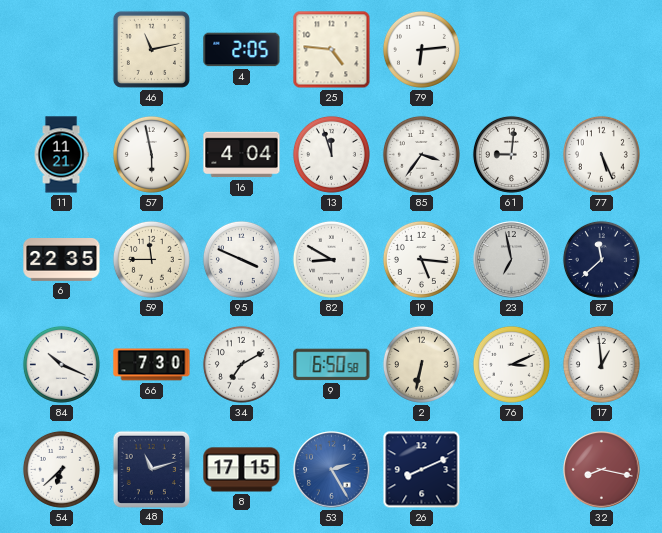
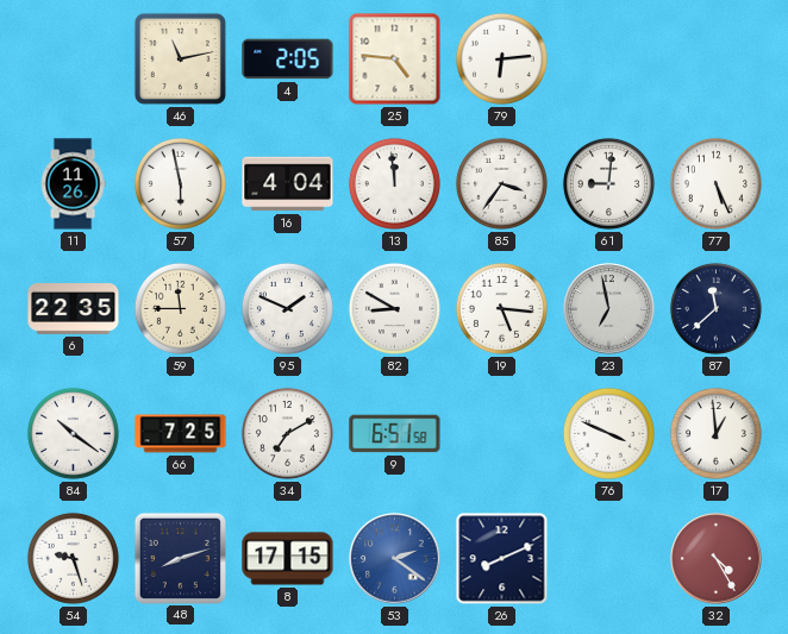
11: 11:21 -> 11:26 (73, 184)
13: 11:57 -> 11:59 (394, 183)
95: 3:49 -> 1:49 (287, 308)
84: 10:19 -> 10:21 (73, 433)
66: 7:30 -> 7:25 (181, 434)
9: 6:50 -> 6:51 (395, 434)
2: 6:32 -> none (421, 364)
76: 3:11 -> 3:49 (608, 433)
54: 6:38 -> 9:27 (73, 558)
48: 11:12 -> 8:12 (180, 558)
53: 2:25 -> 2:21 (395, 559)
32: 8:17 -> 4:25 (717, 559)
